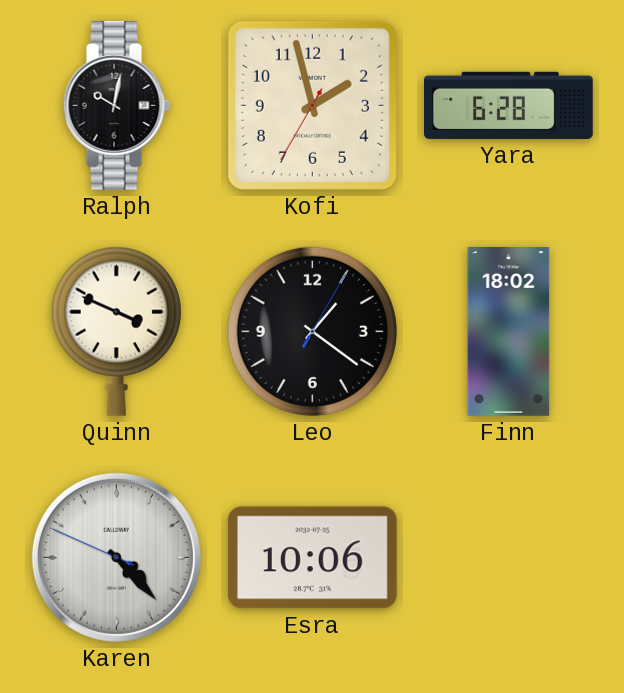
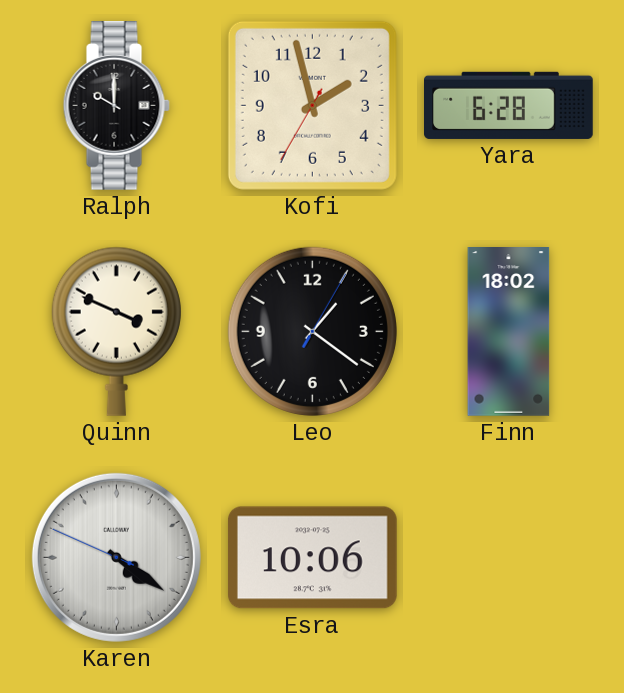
Ralph: 10:02 -> 10:00 (116, 105)
Karen: 4:22 -> 4:20 (116, 557)
